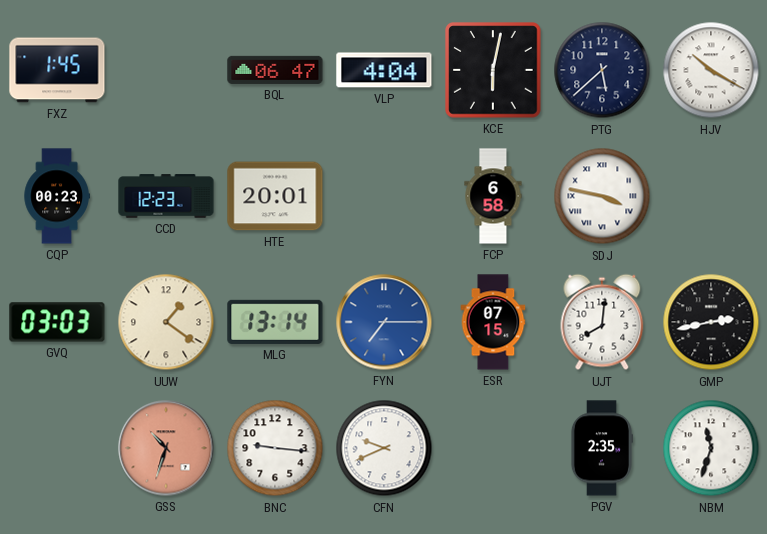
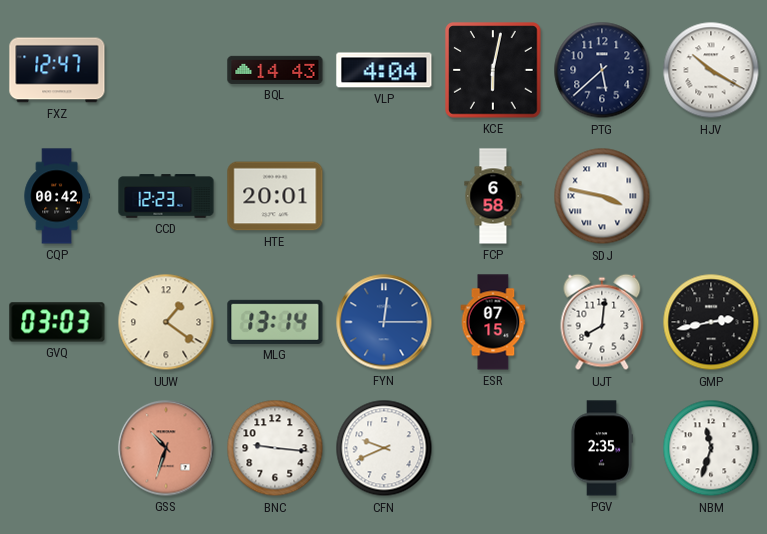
FXZ: 1:45 -> 12:47 (57, 70)
BQL: 06:47 -> 14:43 (275, 70)
CQP: 00:23 -> 00:42 (57, 196)
FYN: 7:15 -> 12:15 (384, 322)
